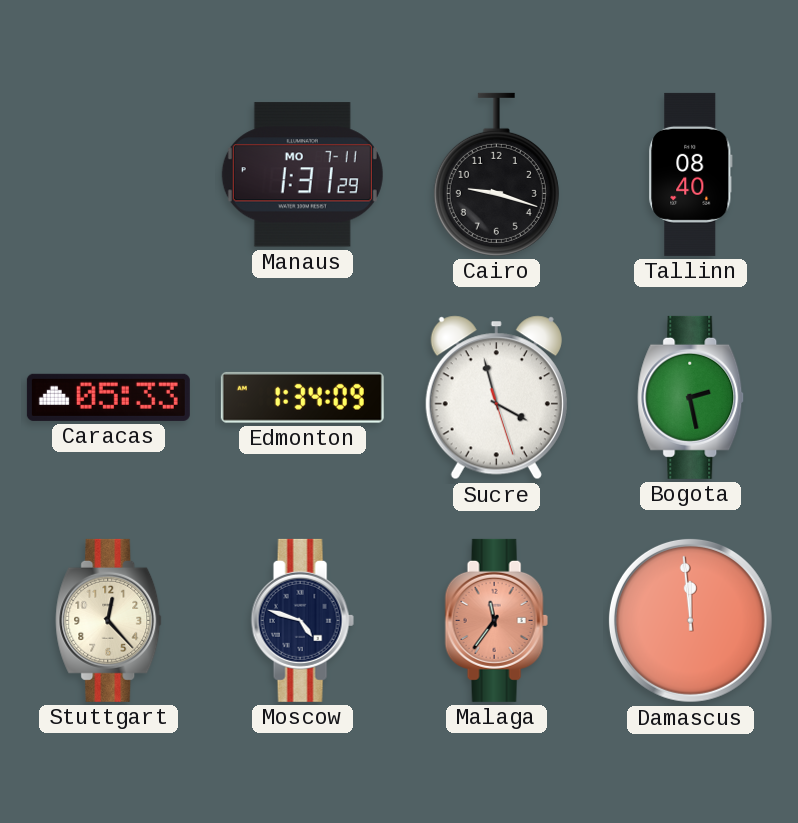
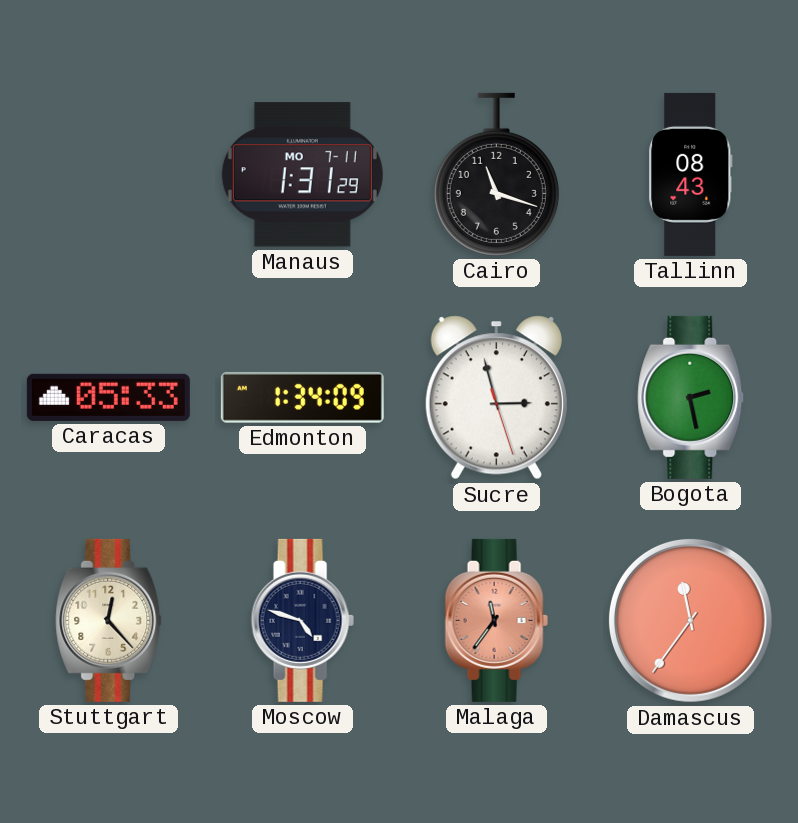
Cairo: 9:18 -> 11:18 (496, 174)
Tallinn: 08:40 -> 08:43 (691, 174)
Sucre: 3:57 -> 2:57 (496, 398)
Damascus: 11:59 -> 11:36 (690, 620)
